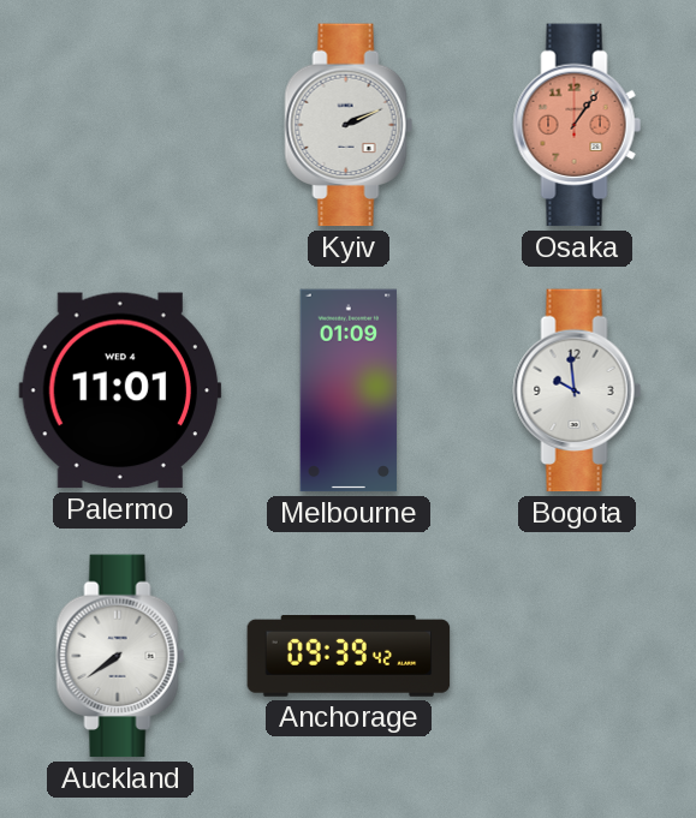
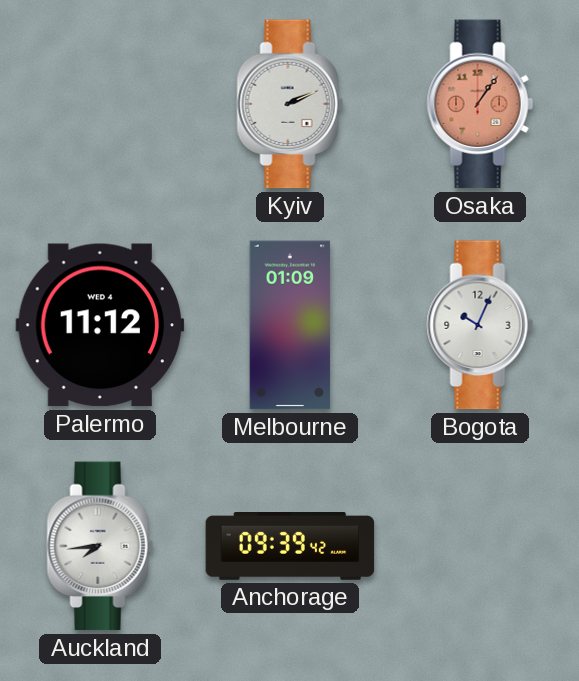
Palermo: 11:01 -> 11:12 (100, 325)
Bogota: 9:59 -> 10:04 (480, 325)
Auckland: 7:39 -> 7:44 (100, 546)
